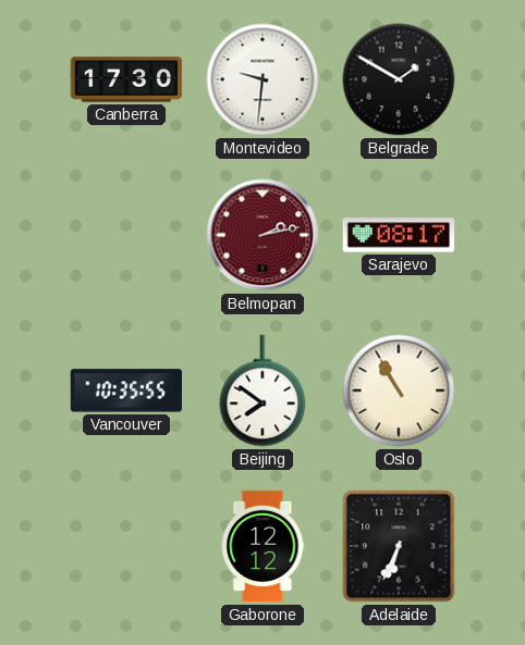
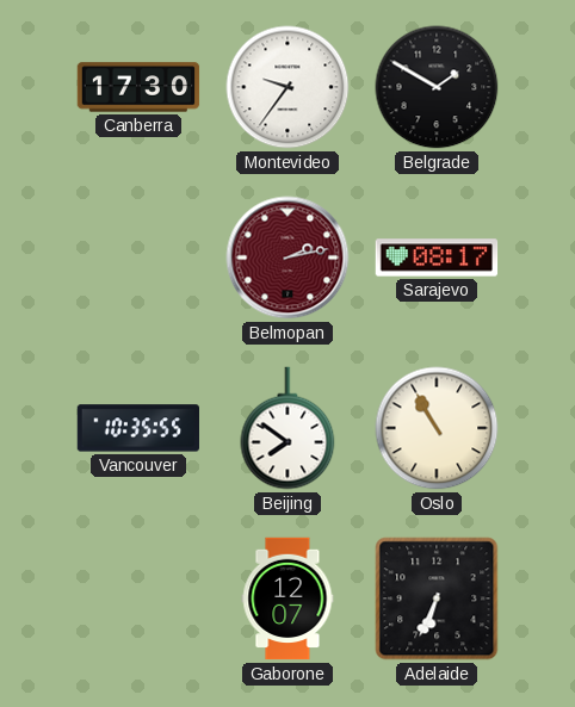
Montevideo: 9:31 -> 9:36 (287, 87)
Gaborone: 12:12 -> 12:07 (287, 599)
